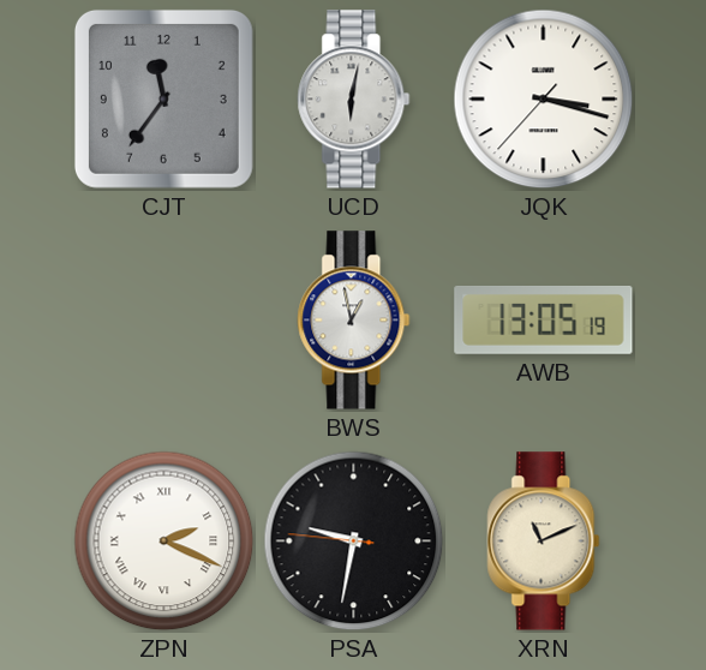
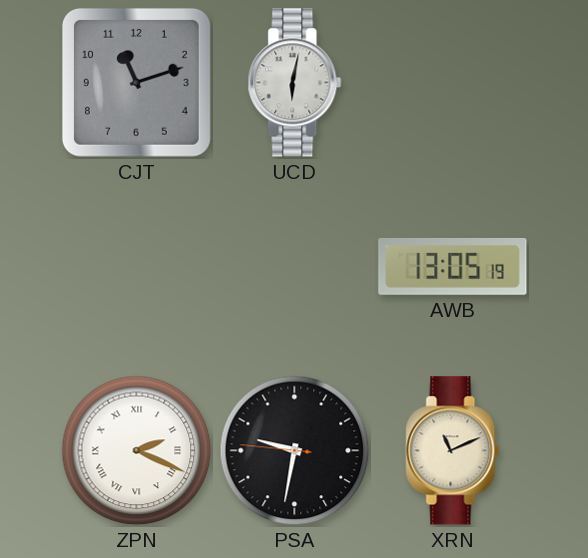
CJT: 11:36 -> 11:12 (136, 82)
JQK: 3:17 -> none (544, 100)
BWS: 12:58 -> none (354, 321)
